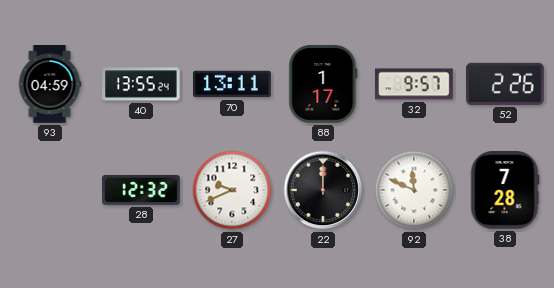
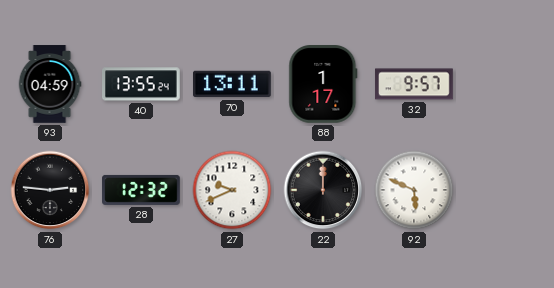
52: 2:26 -> none (506, 84)
76: none -> 2:46 (50, 190)
92: 11:49 -> 5:49 (414, 190)
38: 7:28 -> none (505, 190)
